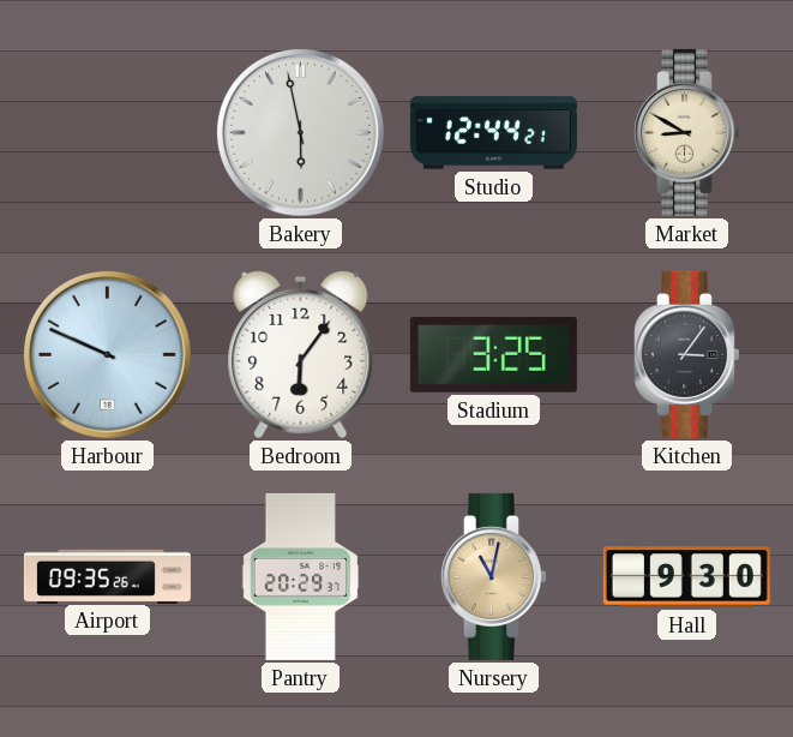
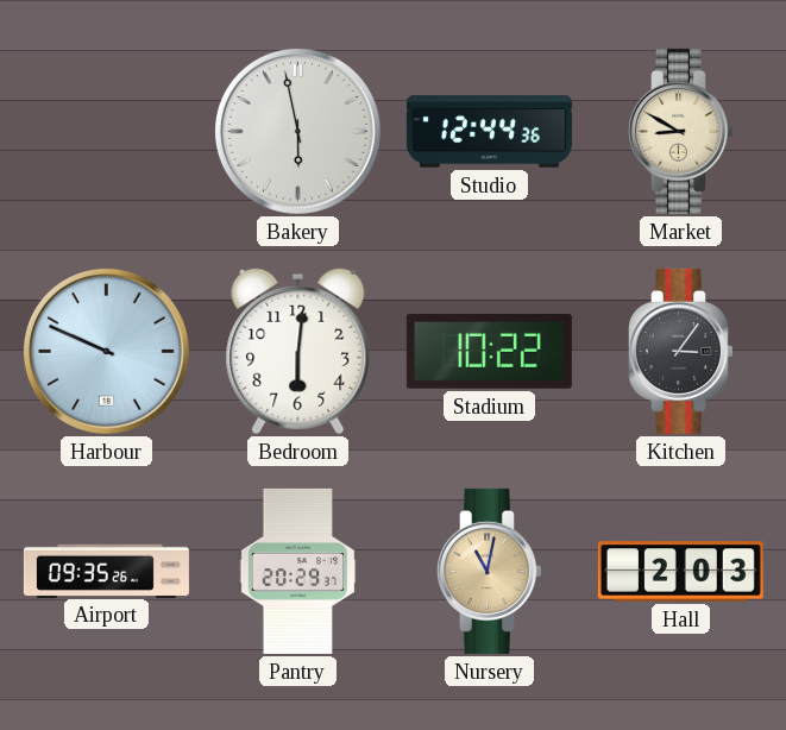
Studio: 12:44:21 -> 12:44:36 (489, 132)
Bedroom: 6:06 -> 6:01 (298, 352)
Stadium: 3:25 -> 10:22 (489, 351)
Hall: 9:30 -> 2:03 (680, 572)
